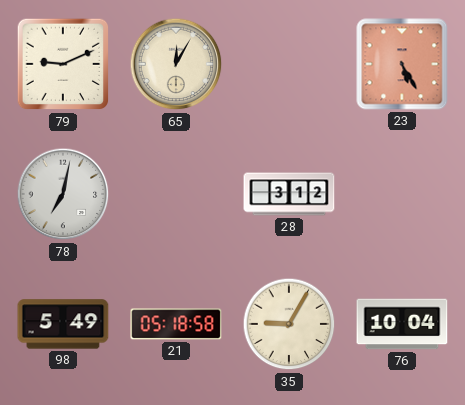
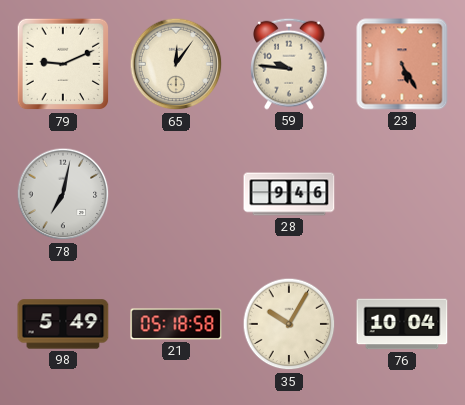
65: 12:05 -> 12:06 (176, 64)
59: none -> 9:46 (289, 64)
28: 3:12 -> 9:46 (289, 194)
35: 9:05 -> 10:05 (289, 324)
